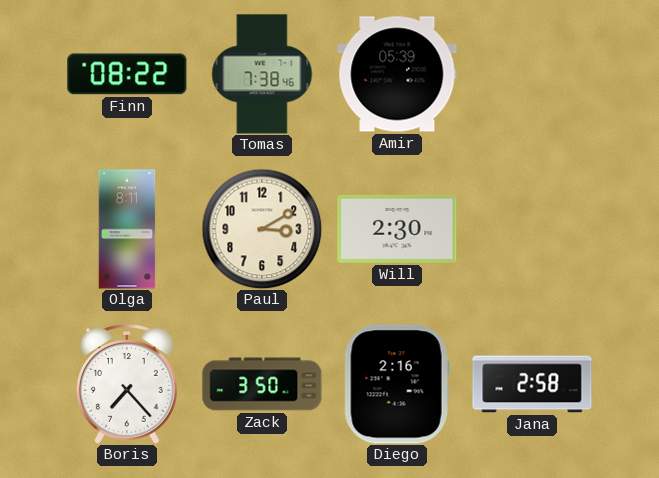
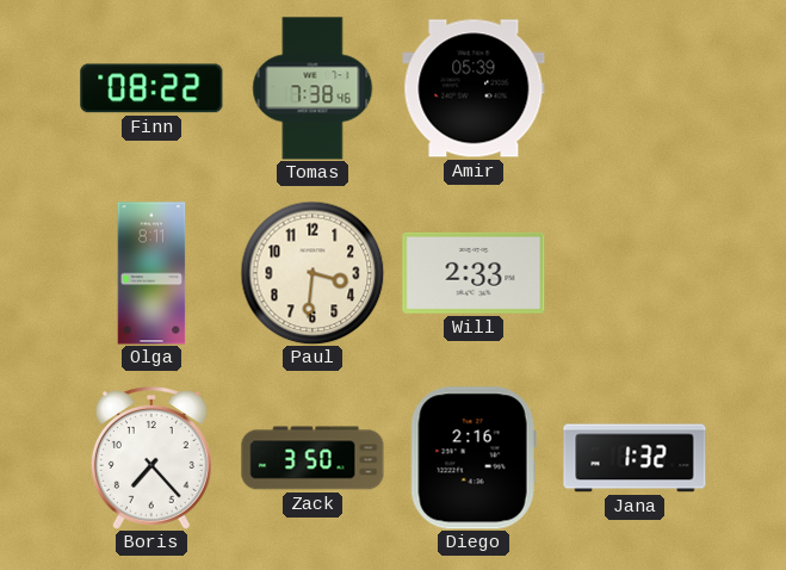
Paul: 3:10 -> 3:31 (312, 273)
Will: 2:30 -> 2:33 (474, 273)
Jana: 2:58 -> 1:32 (635, 458)
